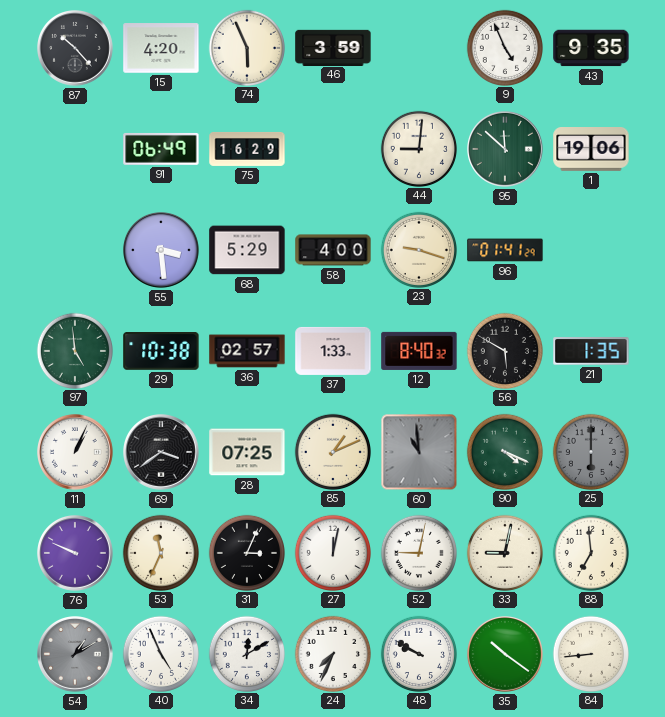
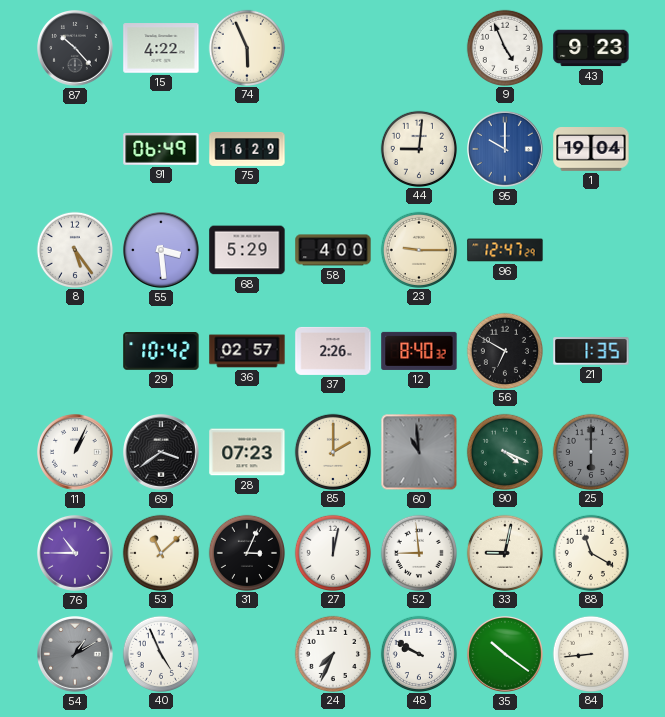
15: 4:20 -> 4:22 (161, 48)
46: 3:59 -> none (333, 47)
43: 9:35 -> 9:23 (591, 48)
95: 11:52 -> 10:00 (506, 150)
95 dial: green -> blue (506, 150)
1: 19:06 -> 19:04 (591, 150)
8: none -> 5:24 (74, 249)
23: 9:18 -> 9:15 (418, 249)
96: 01:41 -> 12:47 (505, 250)
97: 4:59 -> none (74, 350)
29: 10:38 -> 10:42 (161, 352)
37: 1:33 -> 2:26 (333, 351)
56: 5:50 -> 6:50 (504, 350)
28: 07:25 -> 07:23 (247, 452)
85: 1:11 -> 2:00 (332, 451)
76: 9:49 -> 10:45 (76, 554)
53: 11:34 -> 11:08 (160, 552)
52: 9:02 -> 8:59 (418, 552)
88: 6:59 -> 11:20 (590, 552)
34: 12:10 -> none (246, 653)
